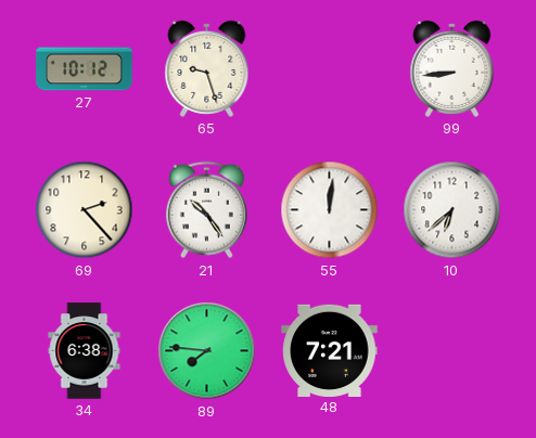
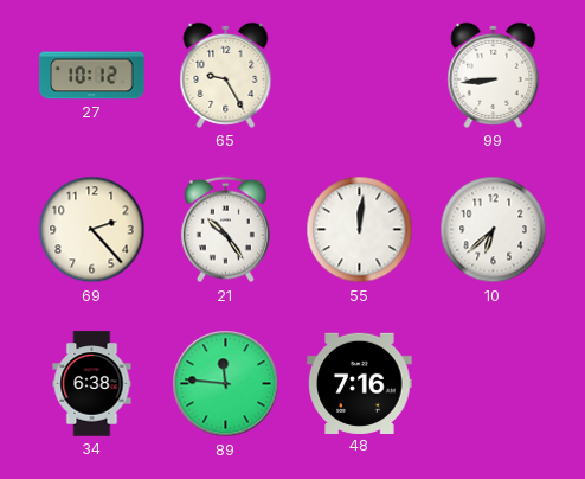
65: 9:27 -> 9:25 (226, 75)
89: 7:46 -> 11:46 (226, 384)
48: 7:21 -> 7:16 (360, 383)
